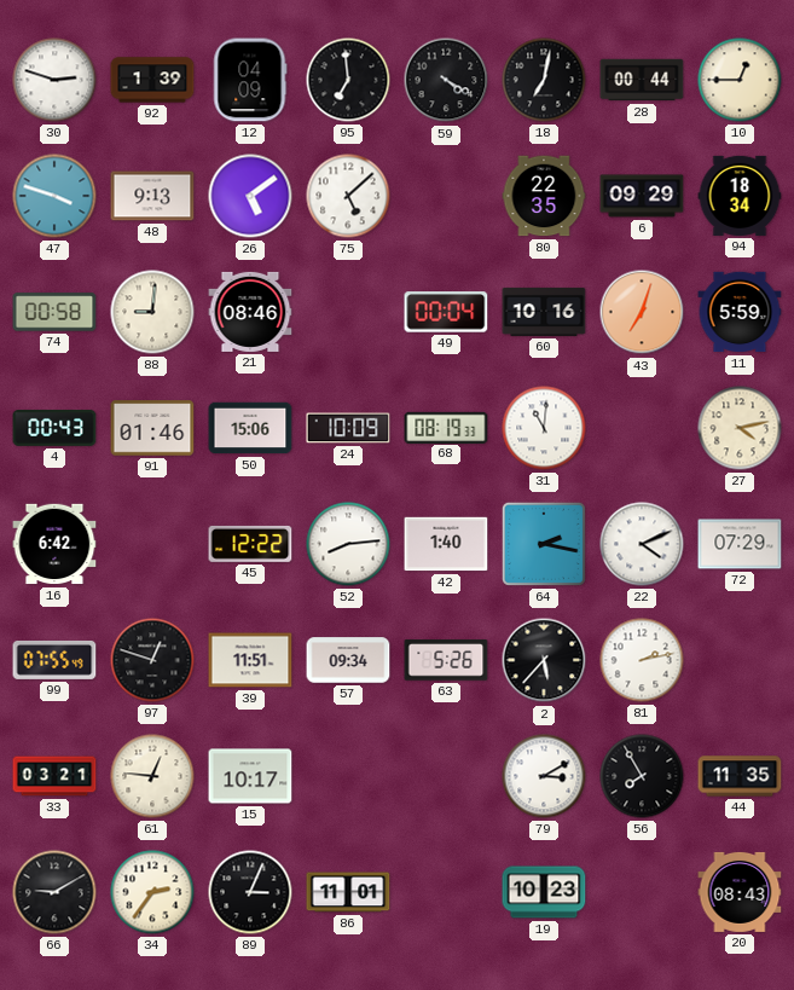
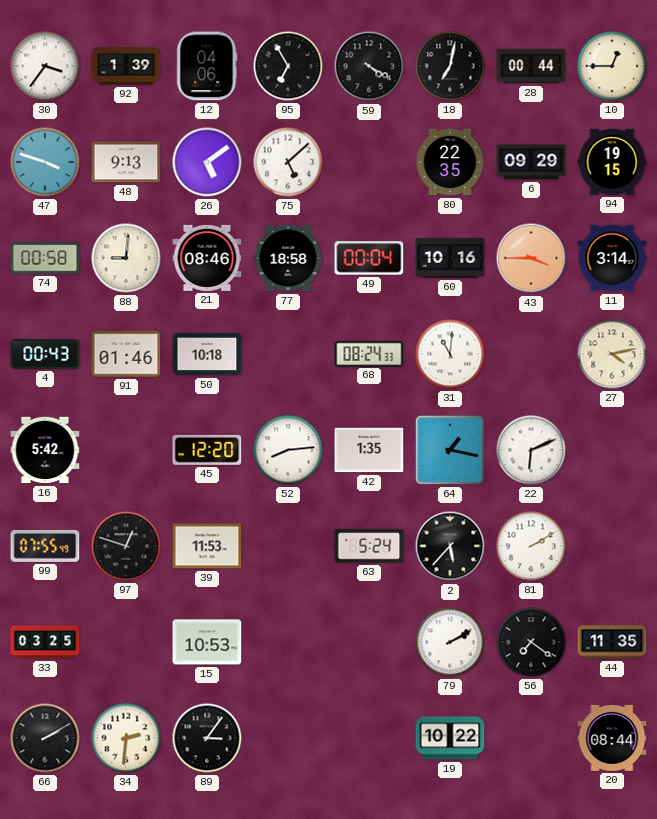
30: 2:48 -> 3:36 (45, 66)
12: 04:09 -> 04:06 (207, 66)
95: 6:59 -> 6:55 (288, 66)
94: 18:34 -> 19:15 (612, 162)
77: none -> 18:58 (288, 258)
43: 7:03 -> 3:45 (531, 258)
11: 5:59 -> 3:14 (612, 258)
50: 15:06 -> 10:18 (207, 354)
24: 10:09 -> none (348, 428)
68: 08:19 -> 08:24 (369, 353)
16: 6:42 -> 5:42 (45, 450)
45: 12:22 -> 12:20 (207, 450)
42: 1:40 -> 1:35 (369, 450)
64: 2:17 -> 1:17 (450, 450)
22: 4:11 -> 6:11 (531, 450)
72: 07:29 -> none (740, 544)
39: 11:51 -> 11:53 (207, 546)
57: 09:34 -> none (348, 660)
63: 5:26 -> 5:24 (369, 546)
81: 2:13 -> 2:10 (531, 546)
33: 03:21 -> 03:25 (45, 642)
61: 12:46 -> none (152, 776)
15: 10:17 -> 10:53 (207, 642)
79: 3:10 -> 2:10 (450, 642)
56: 7:55 -> 7:21 (531, 642)
66: 9:10 -> 2:10 (45, 738)
34: 2:36 -> 2:31 (126, 738)
89: 3:04 -> 3:06 (207, 738)
86: 11:01 -> none (348, 892)
19: 10:23 -> 10:22 (450, 738)
20: 08:43 -> 08:44 (612, 738)
